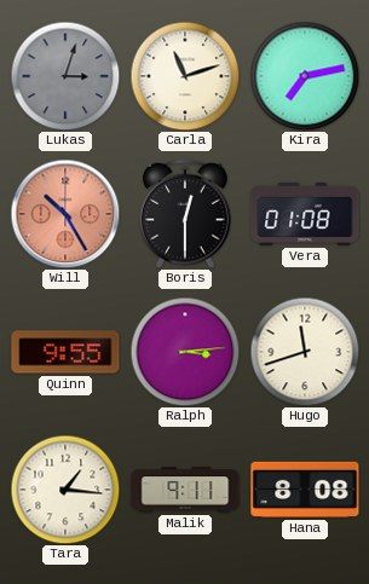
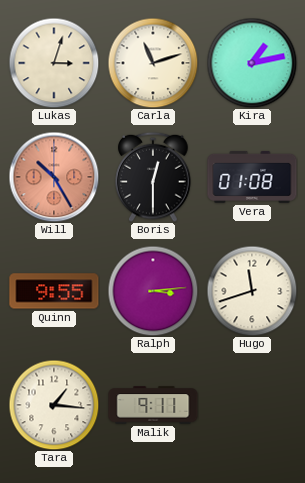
Lukas dial: grey -> cream (54, 63)
Kira: 7:13 -> 1:13 (252, 63)
Hana: 8:08 -> none (305, 490)
